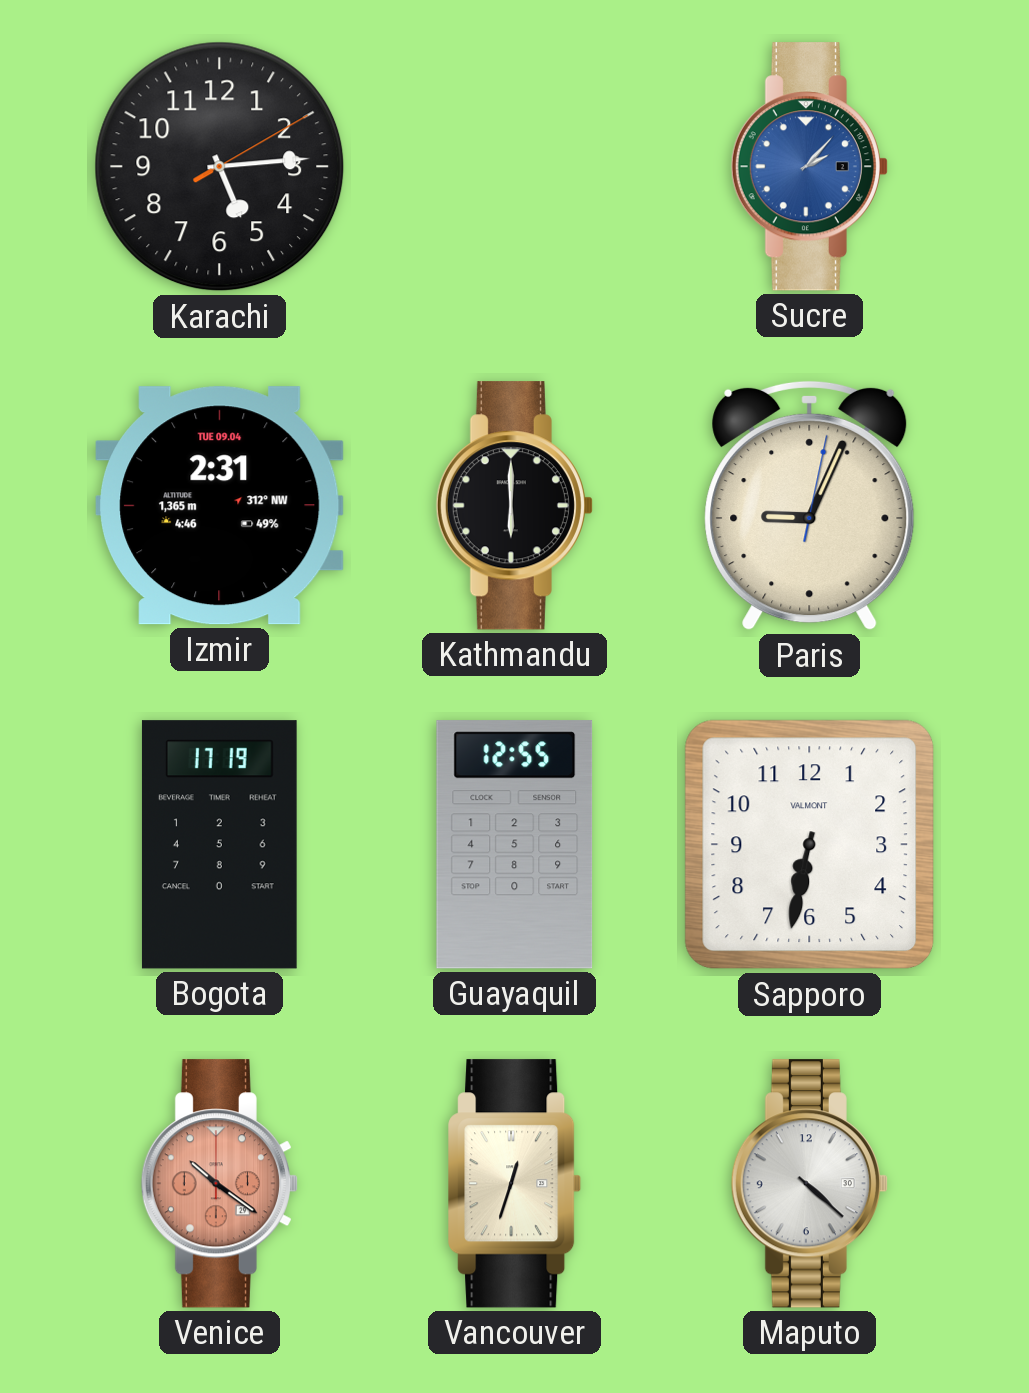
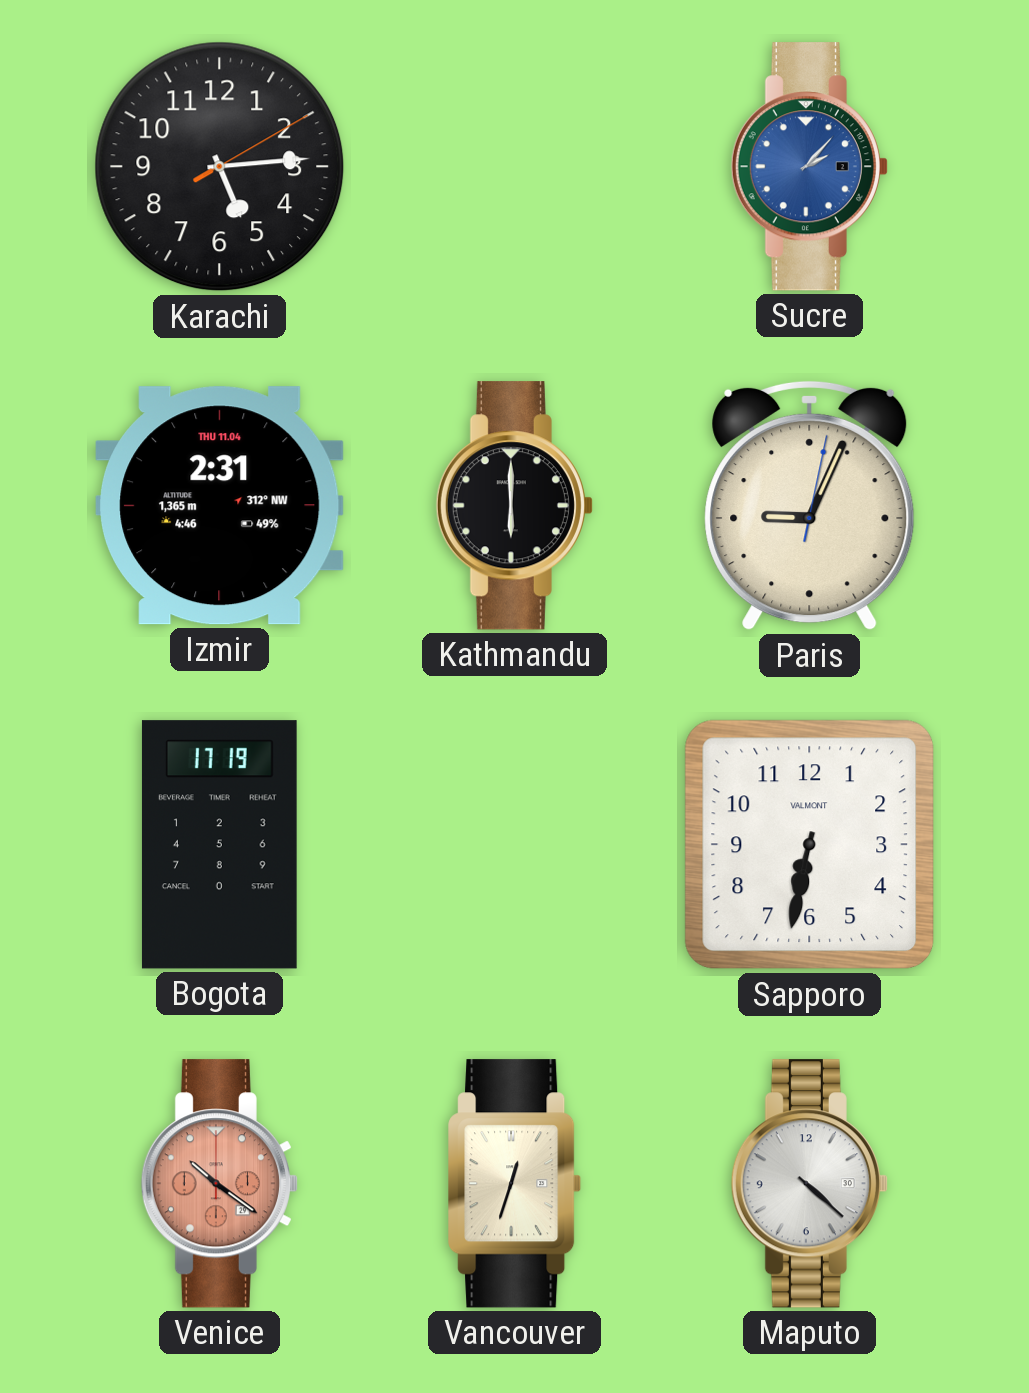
Izmir date: TUE 09.04 -> THU 11.04 (220, 506)
Guayaquil: 12:55 -> none (515, 845)
